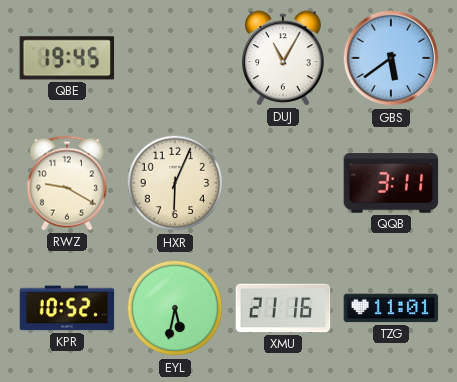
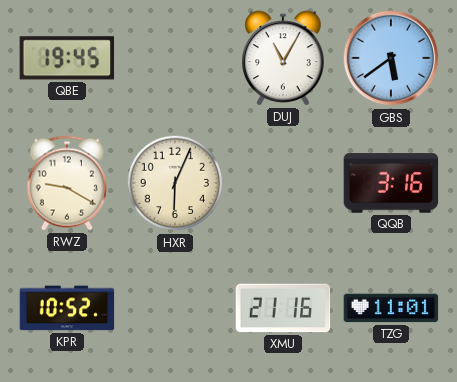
QQB: 3:11 -> 3:16 (391, 183)
EYL: 5:32 -> none (175, 308)
